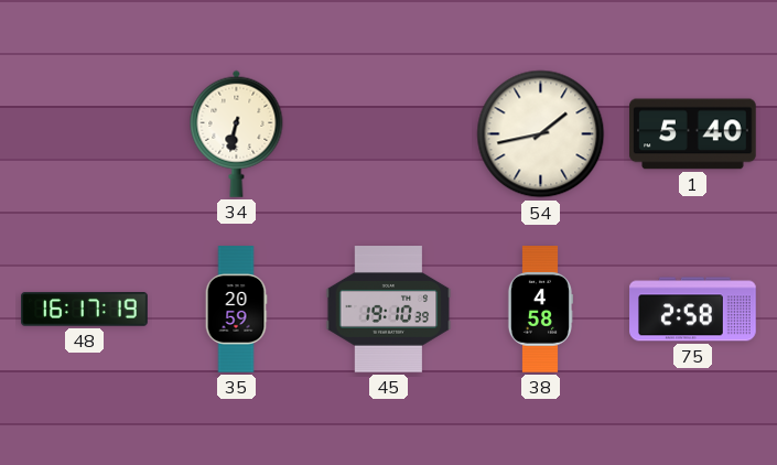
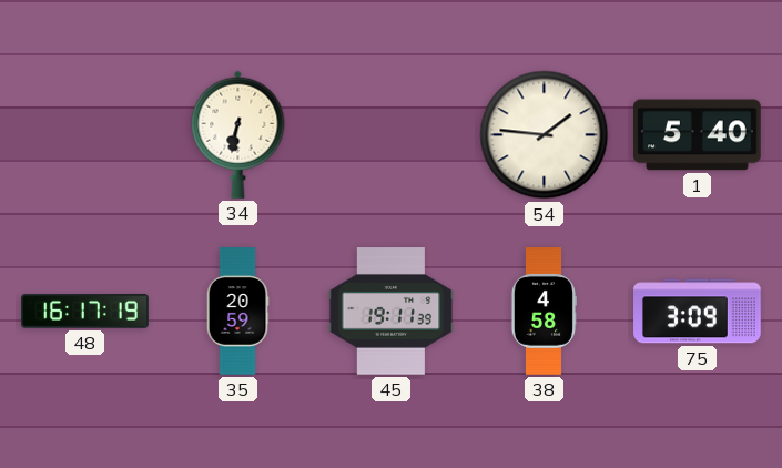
54: 1:43 -> 1:46 (545, 135)
45: 19:10 -> 19:11 (392, 312)
75: 2:58 -> 3:09 (698, 312)
